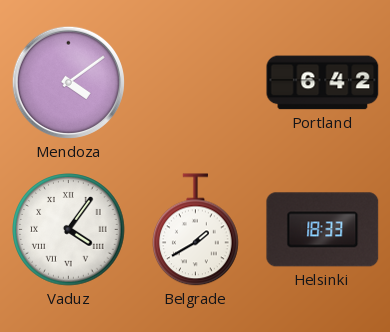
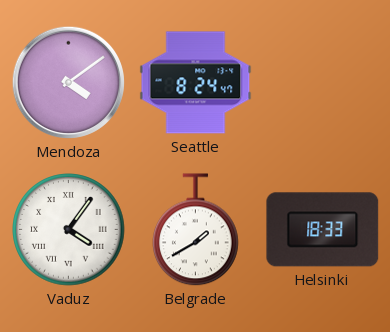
Seattle: none -> 8:24 (196, 83)
Portland: 6:42 -> none (323, 83)
